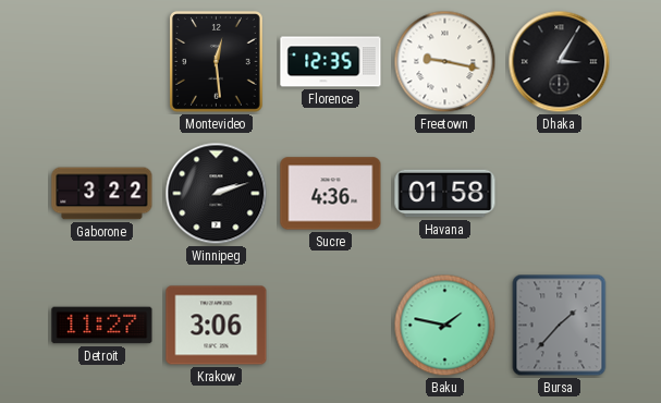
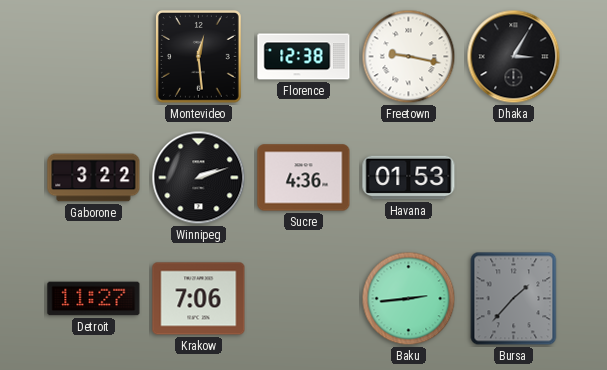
Florence: 12:35 -> 12:38 (304, 57)
Havana: 01:58 -> 01:53 (409, 178)
Krakow: 3:06 -> 7:06 (199, 299)
Baku: 1:47 -> 2:44 (409, 299)
